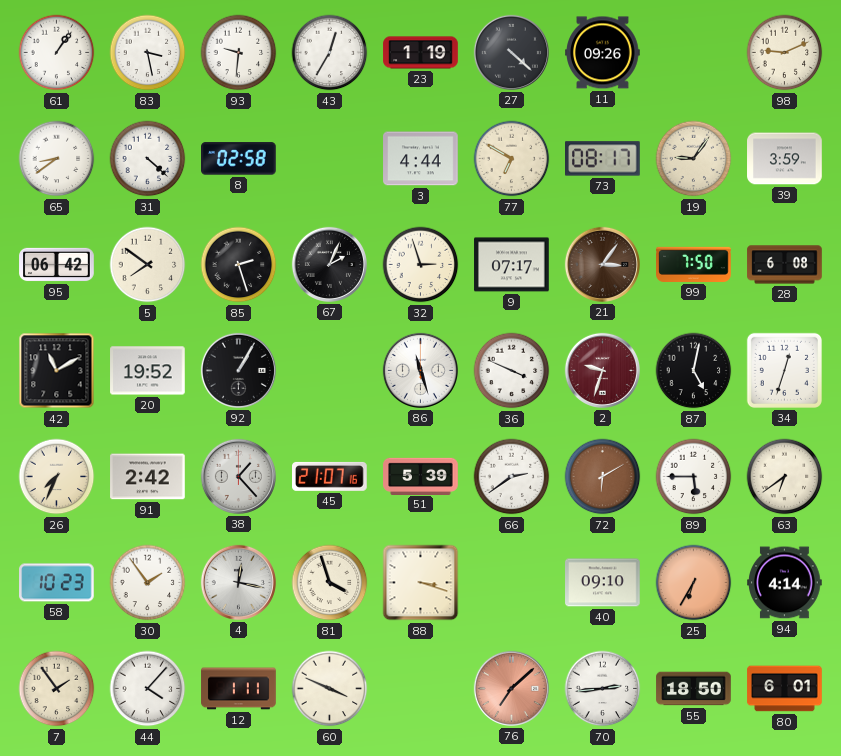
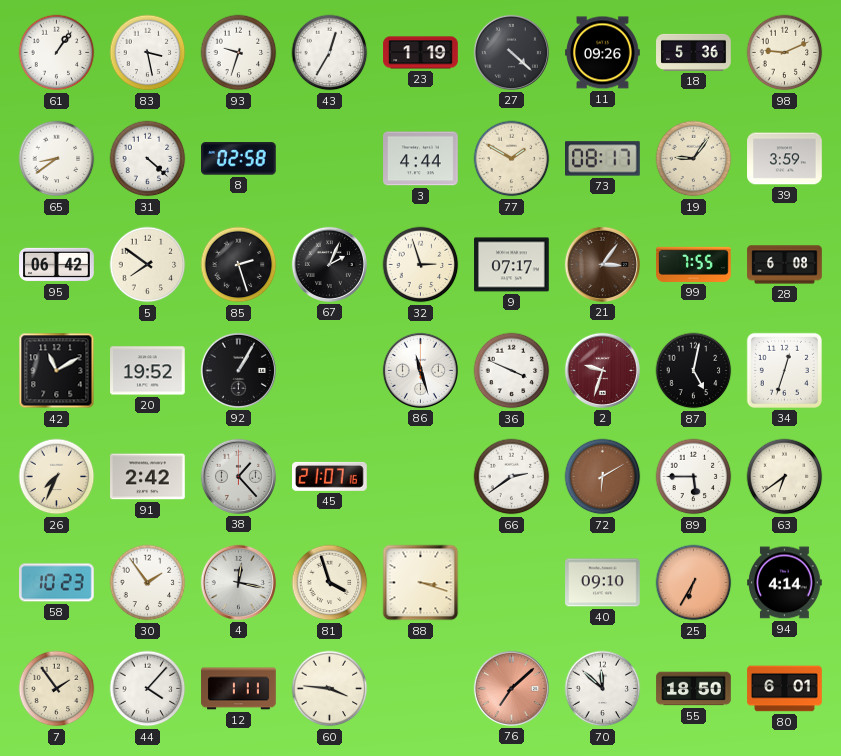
93: 9:31 -> 9:33 (239, 53)
18: none -> 5:36 (694, 52)
77: 6:50 -> 1:50 (512, 159)
99: 7:50 -> 7:55 (694, 264)
51: 5:39 -> none (421, 476)
60: 3:49 -> 3:46 (330, 689)
70: 2:44 -> 11:52 (603, 689)
